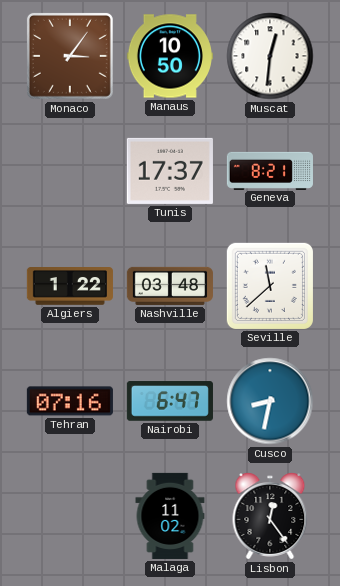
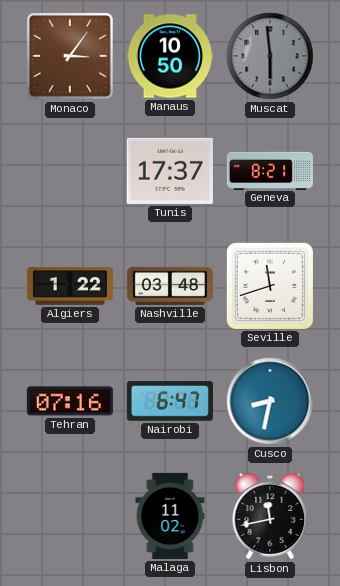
Muscat: 12:31 -> 5:59 (270, 56)
Muscat dial: white -> grey (270, 56)
Seville: 11:38 -> 11:42 (270, 286)
Lisbon: 12:24 -> 11:43 (270, 516)
